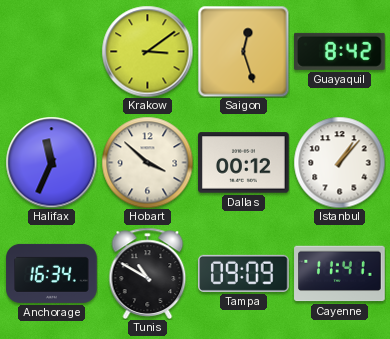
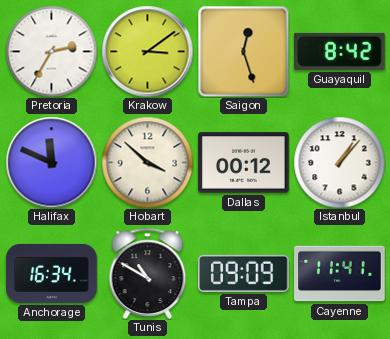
Pretoria: none -> 2:35 (51, 51)
Halifax: 11:34 -> 11:49 (51, 162)
